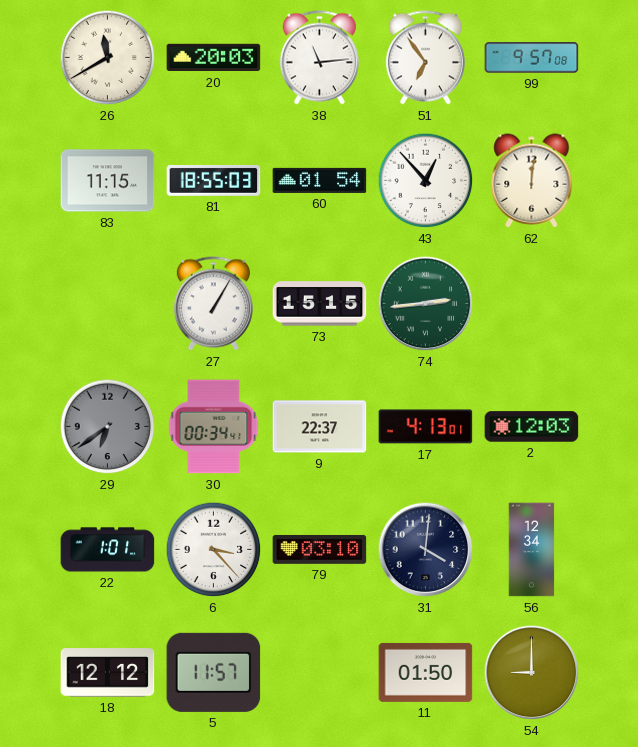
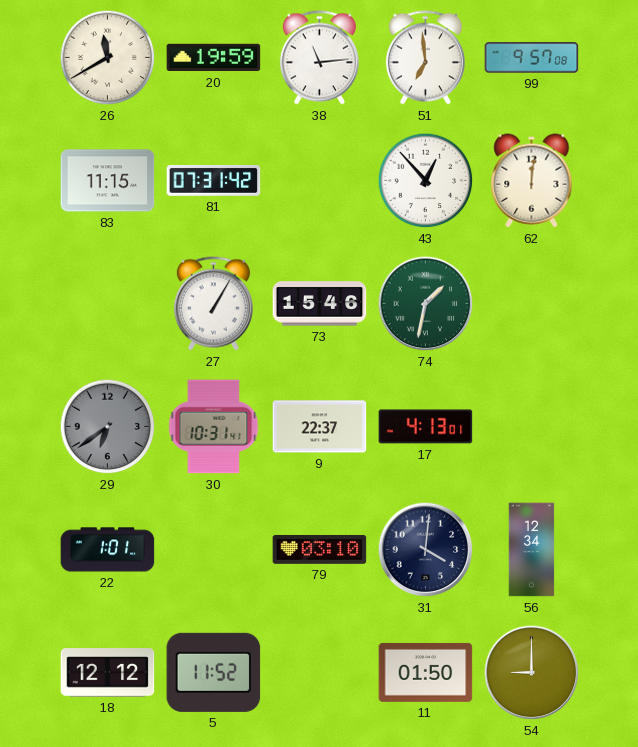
20: 20:03 -> 19:59 (214, 58)
51: 6:54 -> 6:59 (425, 58)
81: 18:55 -> 07:31 (214, 181)
60: 01:54 -> none (320, 180)
73: 15:15 -> 15:46 (320, 304)
74: 2:44 -> 1:32 (426, 304)
30: 00:34 -> 10:31 (214, 427)
2: 12:03 -> none (532, 427)
6: 3:23 -> none (214, 550)
5: 11:57 -> 11:52 (214, 672)
